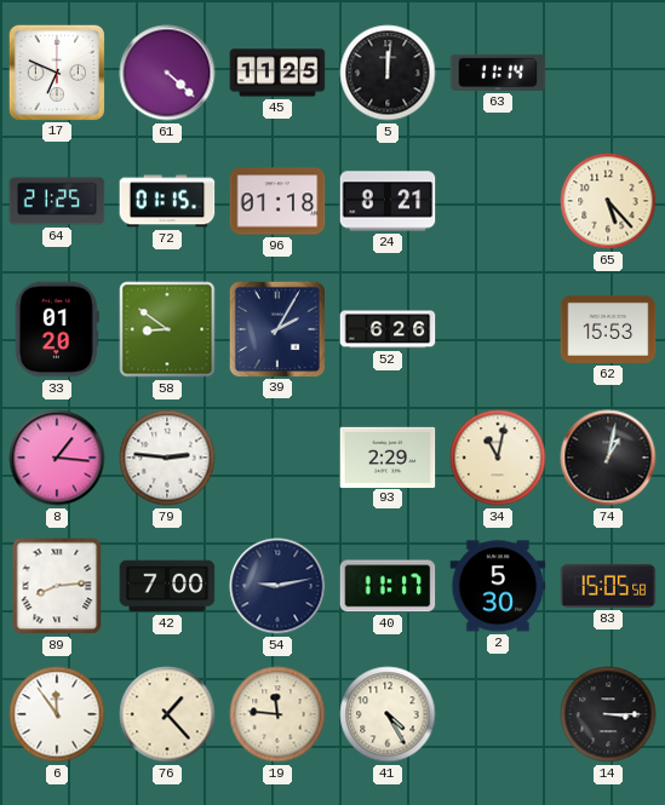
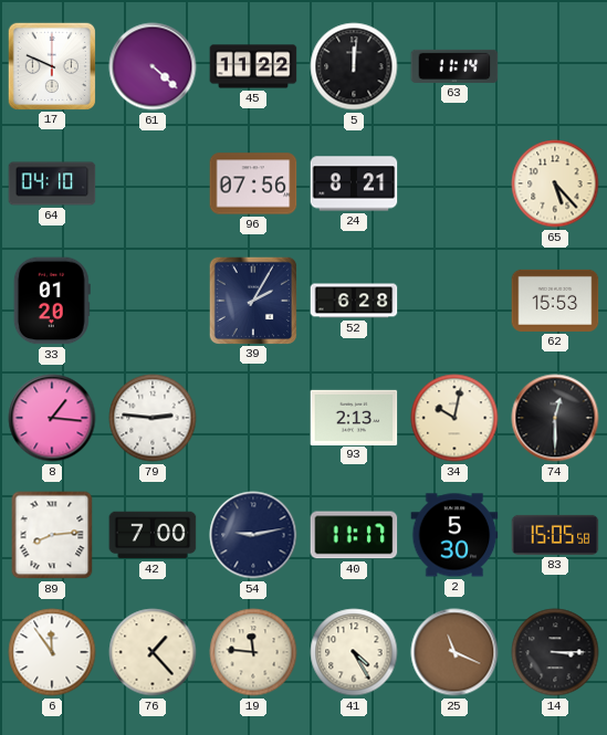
17: 6:49 -> 9:49 (51, 65)
45: 11:25 -> 11:22 (253, 66)
64: 21:25 -> 04:10 (52, 183)
72: 01:15 -> none (167, 201)
96: 01:18 -> 07:56 (253, 183)
58: 8:51 -> none (167, 329)
52: 6:26 -> 6:28 (354, 301)
93: 2:29 -> 2:13 (354, 417)
34: 11:02 -> 10:02 (454, 418)
74: 1:02 -> 12:30 (555, 418)
25: none -> 11:19 (454, 652)
